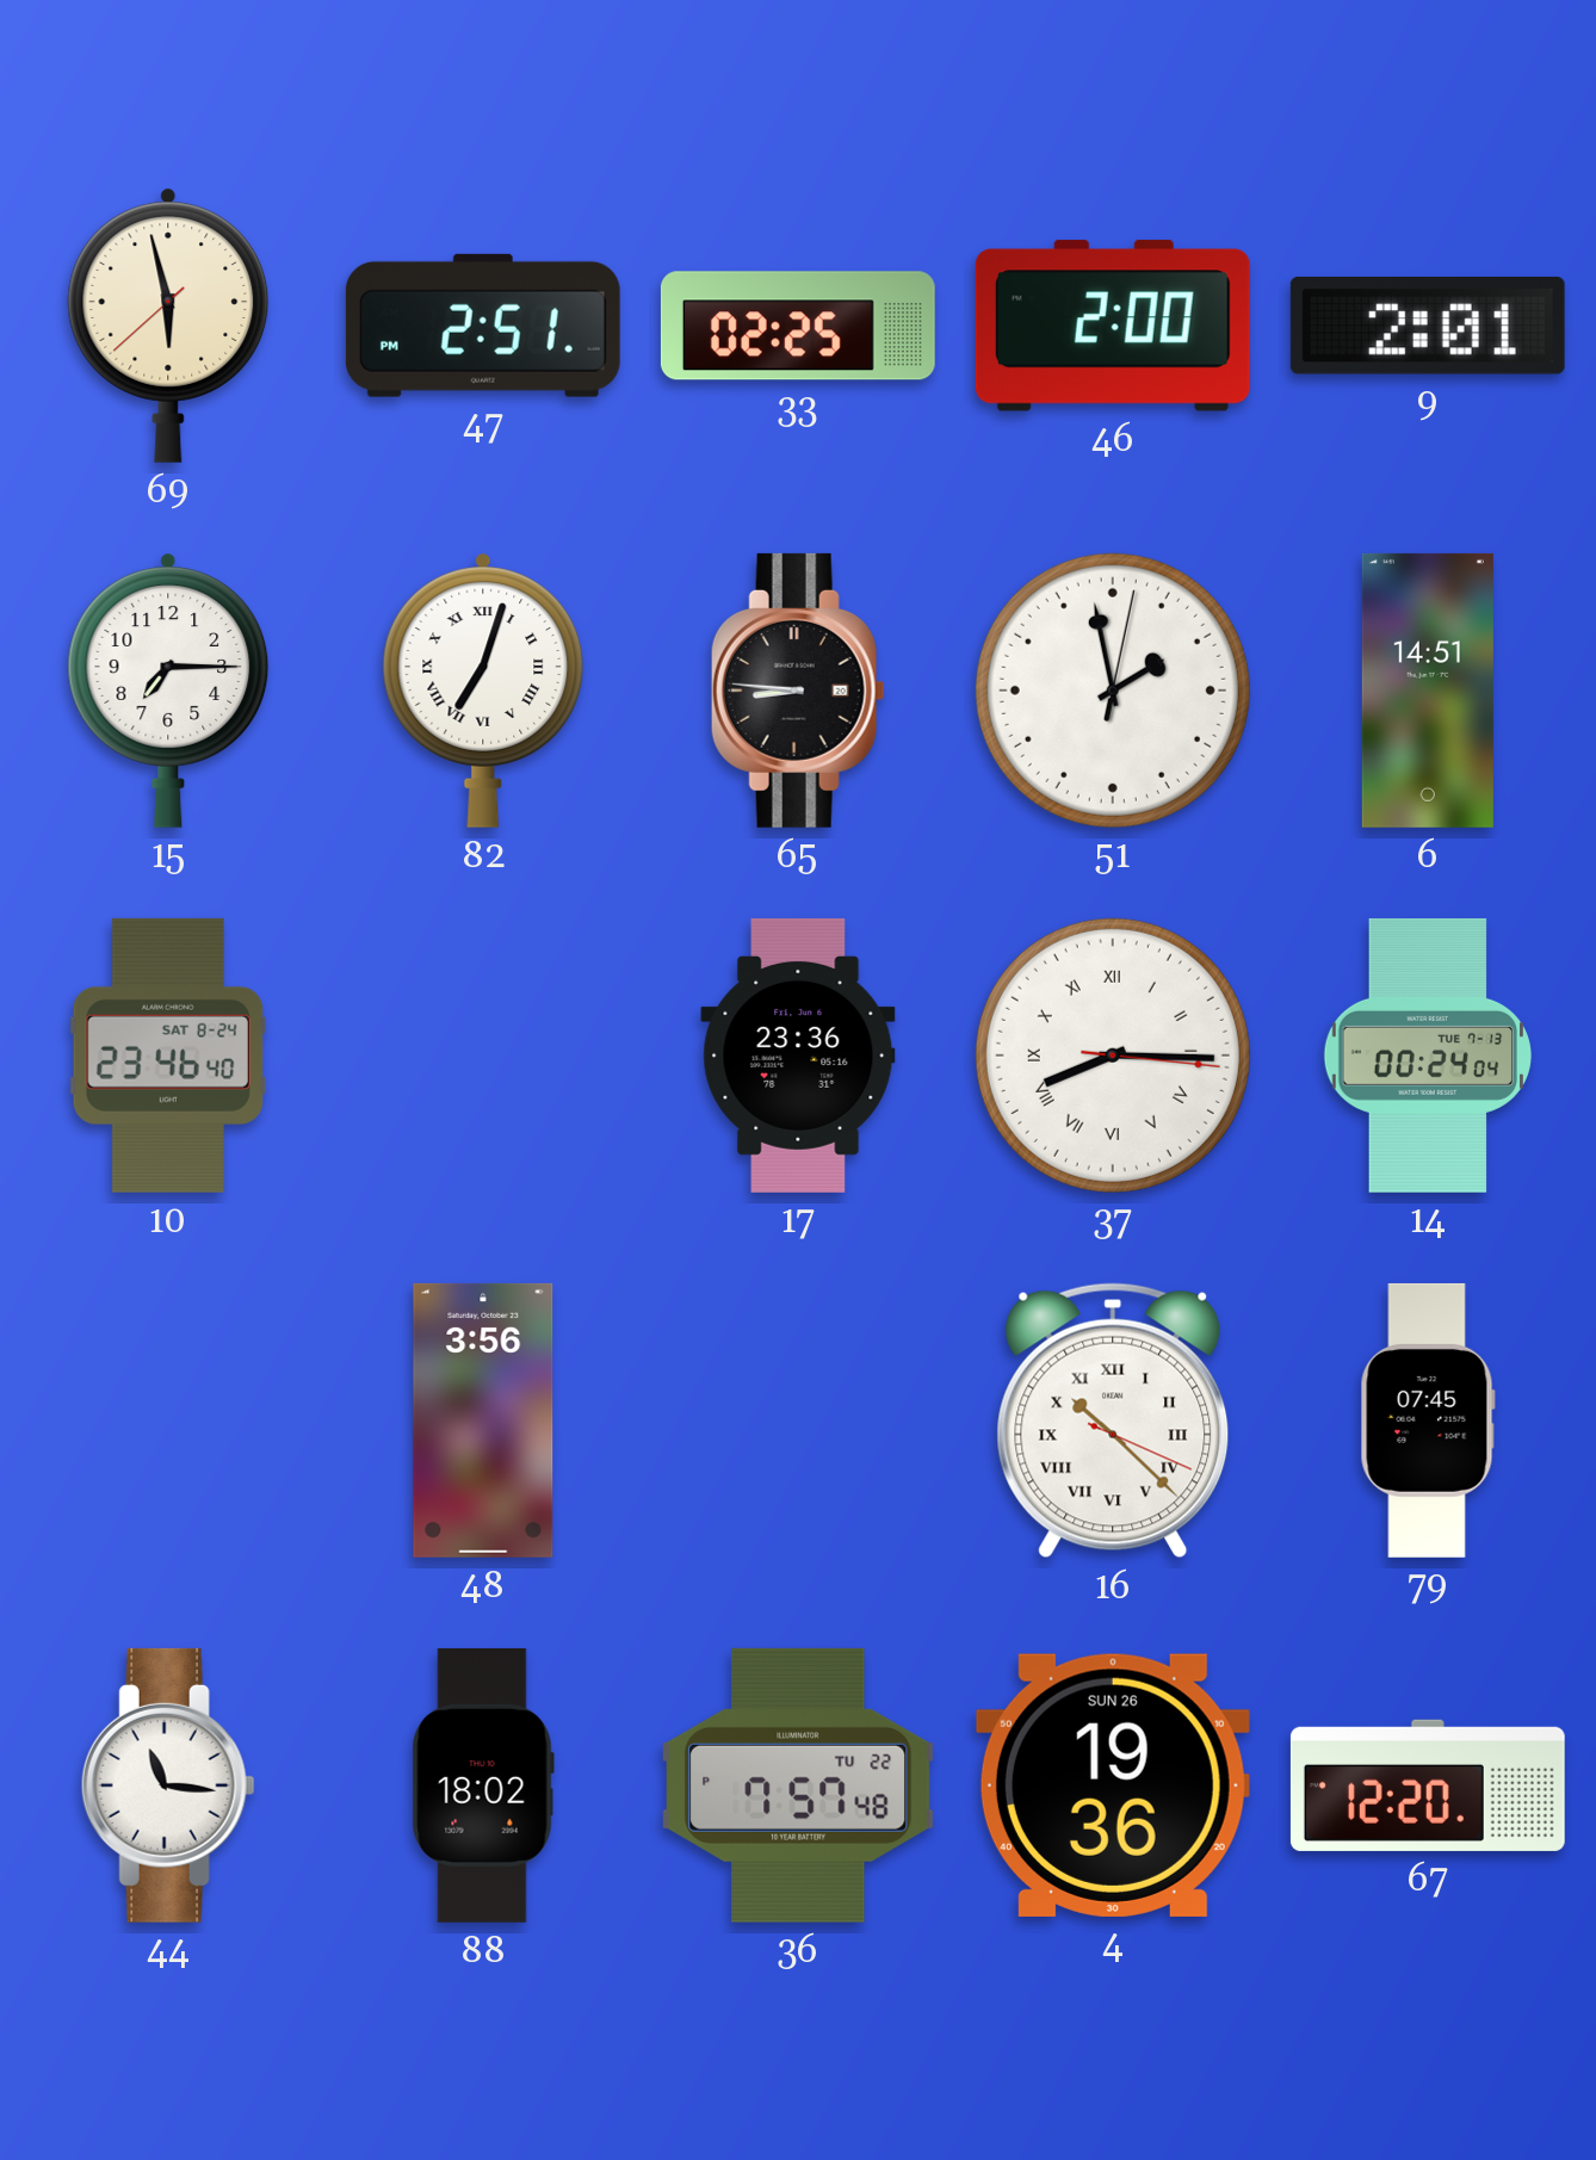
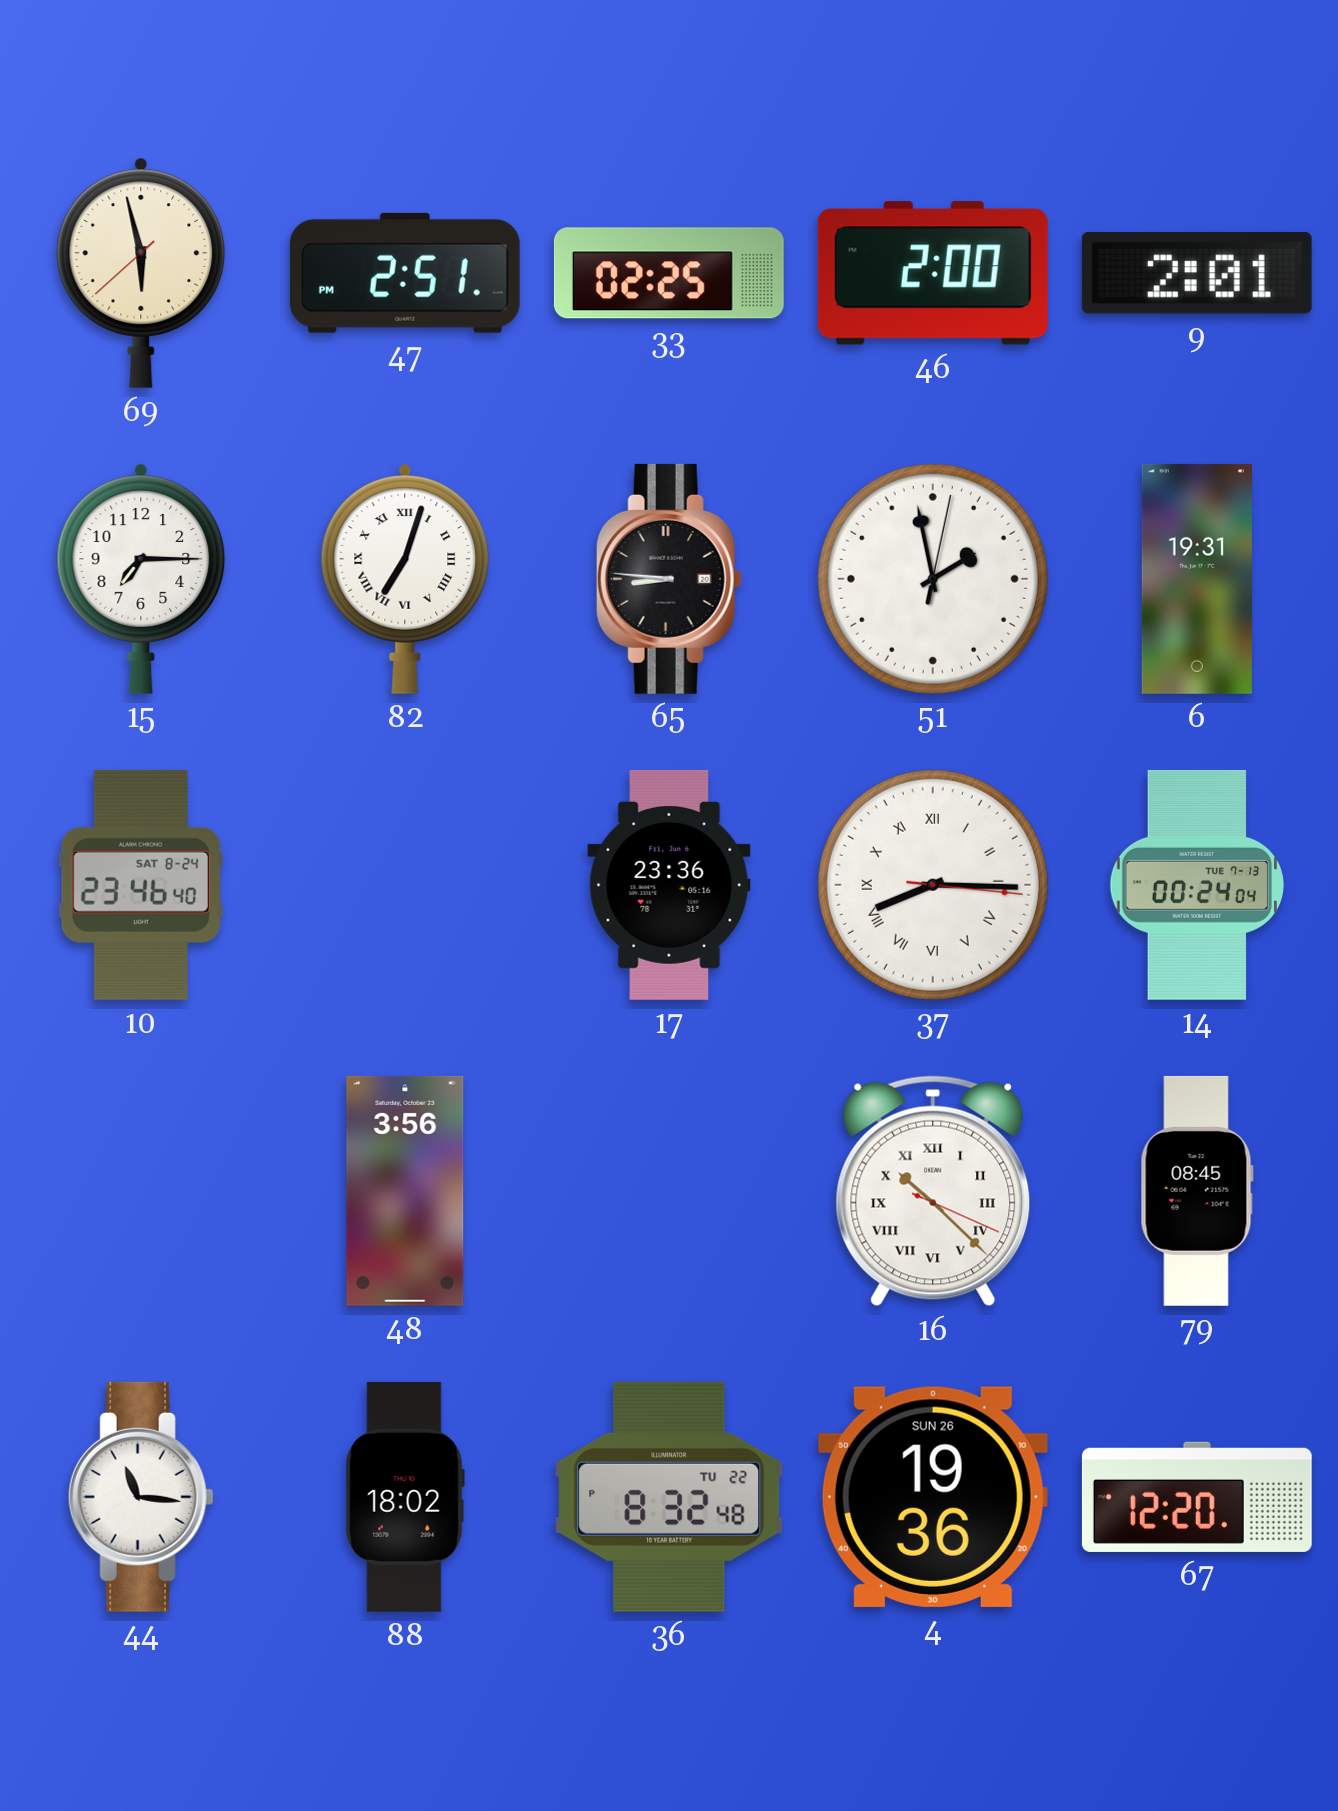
6: 14:51 -> 19:31 (1197, 579)
79: 07:45 -> 08:45 (1197, 1191)
36: 7:57 -> 8:32 (669, 1497)
